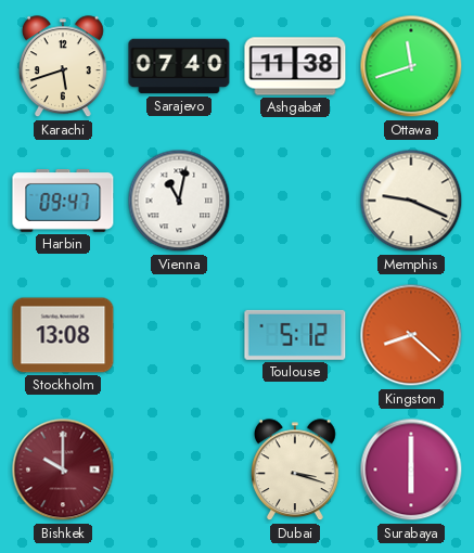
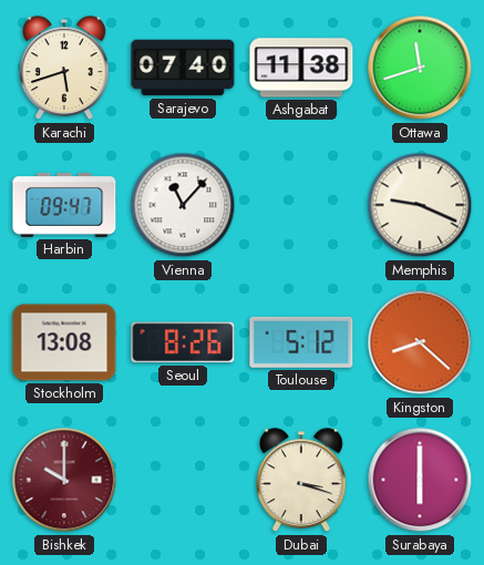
Vienna: 11:02 -> 11:07 (183, 205)
Seoul: none -> 8:26 (183, 342)
